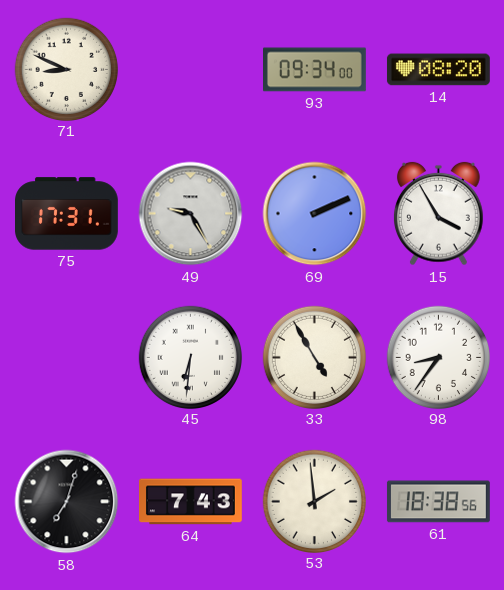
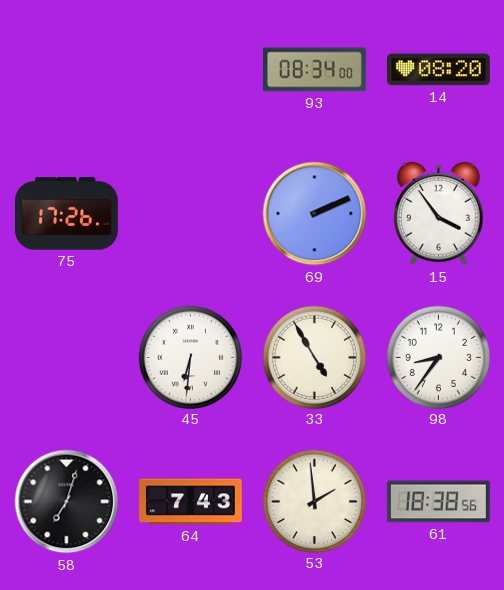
71: 8:49 -> none (66, 69)
93: 09:34 -> 08:34 (315, 70)
75: 17:31 -> 17:26 (67, 214)
49: 9:25 -> none (191, 214)
15: 3:55 -> 3:54 (439, 214)
